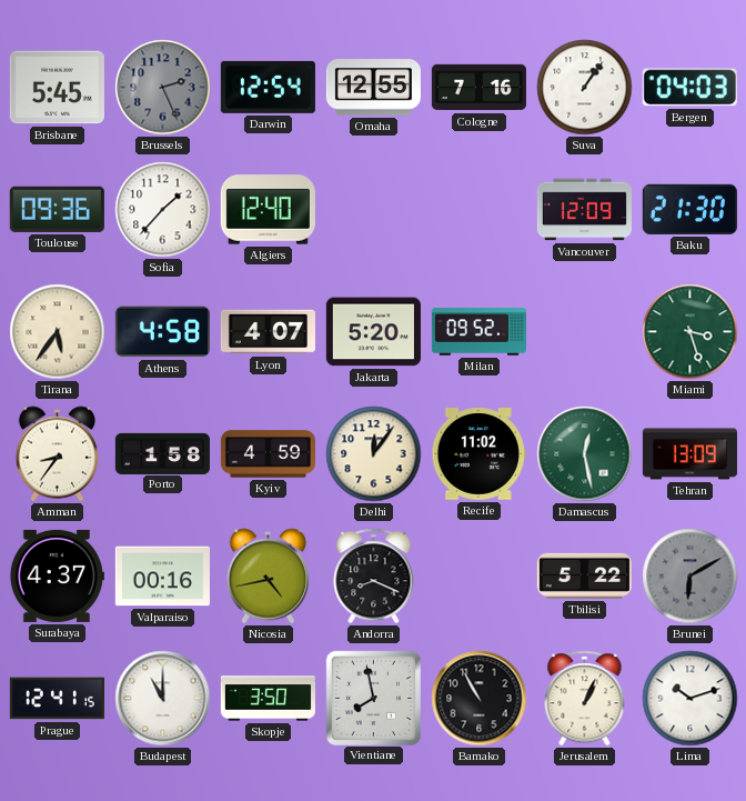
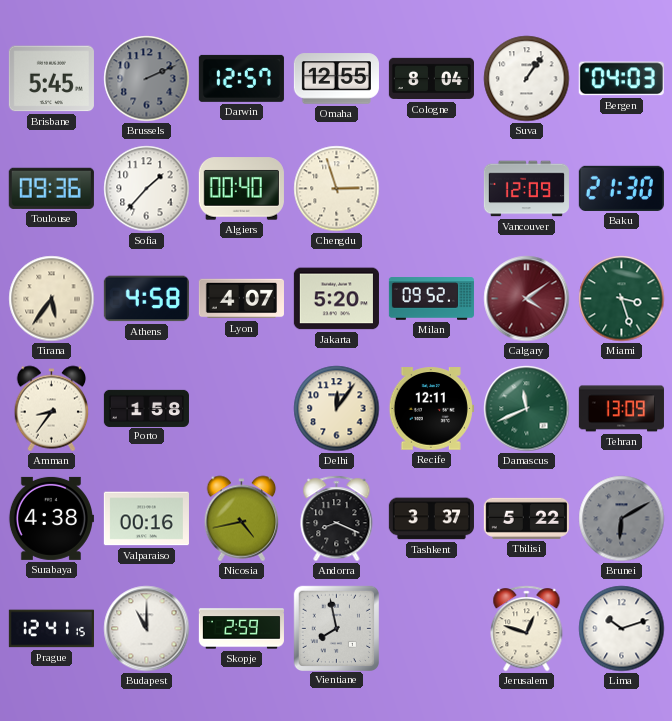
Brussels: 2:26 -> 2:11 (147, 79)
Darwin: 12:54 -> 12:57 (241, 78)
Cologne: 7:16 -> 8:04 (431, 79)
Algiers: 12:40 -> 00:40 (241, 189)
Chengdu: none -> 2:57 (337, 189)
Calgary: none -> 4:09 (527, 299)
Kyiv: 4:59 -> none (268, 454)
Recife: 11:02 -> 12:11 (431, 409)
Damascus: 12:28 -> 11:41 (527, 409)
Surabaya: 4:37 -> 4:38 (51, 518)
Tashkent: none -> 3:37 (431, 519)
Skopje: 3:50 -> 2:59 (241, 629)
Bamako: 10:55 -> none (480, 699)
Jerusalem: 1:04 -> 12:48 (527, 629)
